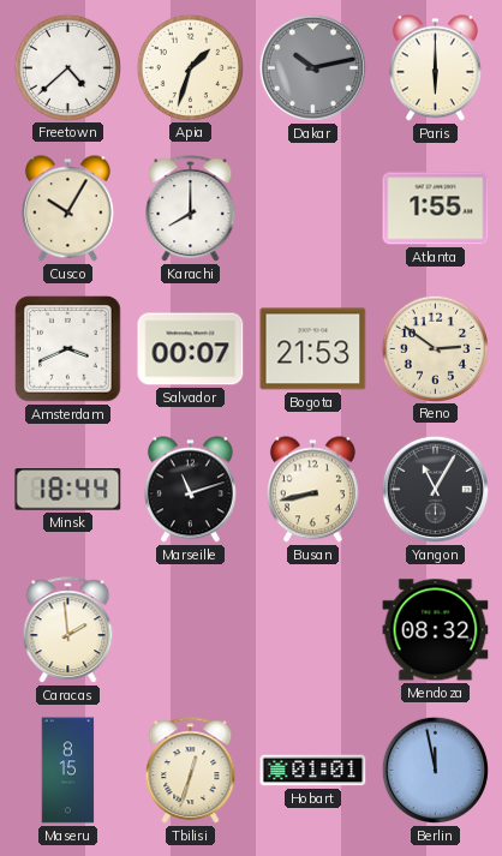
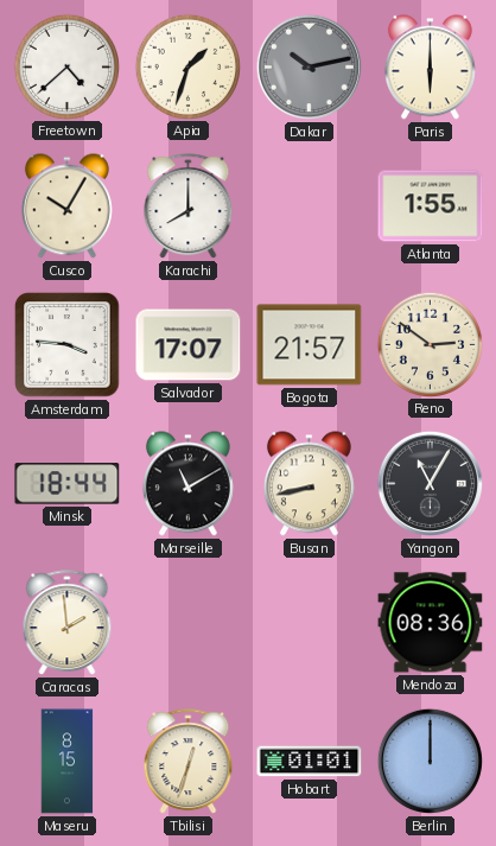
Amsterdam: 3:41 -> 3:46 (68, 345)
Salvador: 00:07 -> 17:07 (189, 345)
Bogota: 21:53 -> 21:57 (310, 345)
Marseille: 11:12 -> 11:10 (187, 484)
Mendoza: 08:32 -> 08:36 (431, 623)
Berlin: 11:58 -> 12:00 (430, 761)
